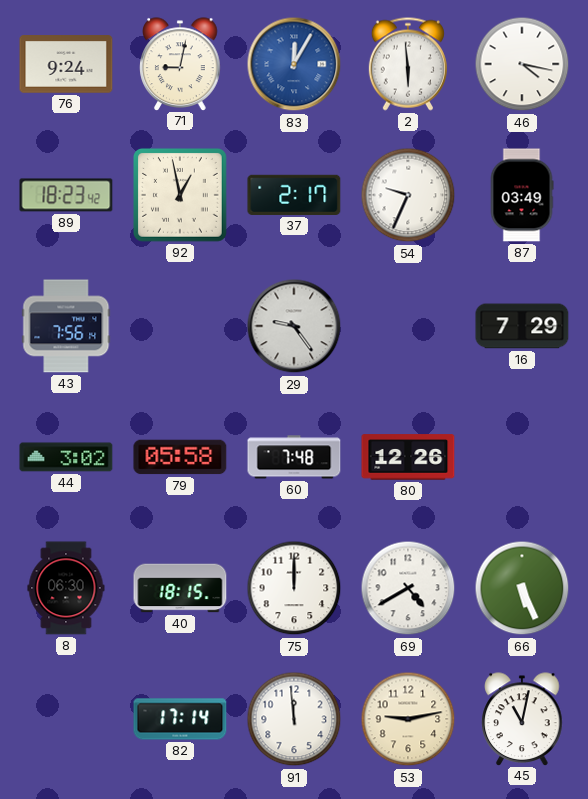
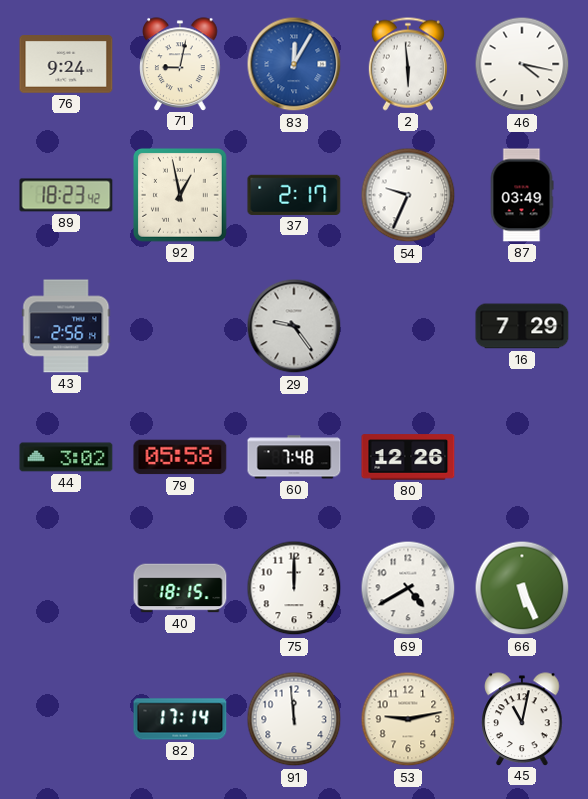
43: 7:56 -> 2:56 (66, 326)
8: 06:30 -> none (66, 588)
